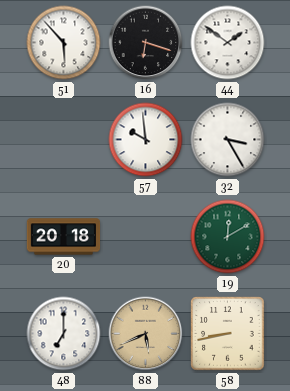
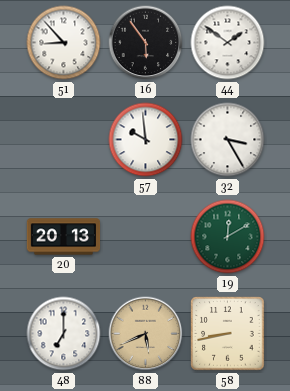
51: 5:53 -> 8:53 (64, 43)
16: 6:18 -> 5:54 (146, 43)
20: 20:18 -> 20:13 (64, 237)
